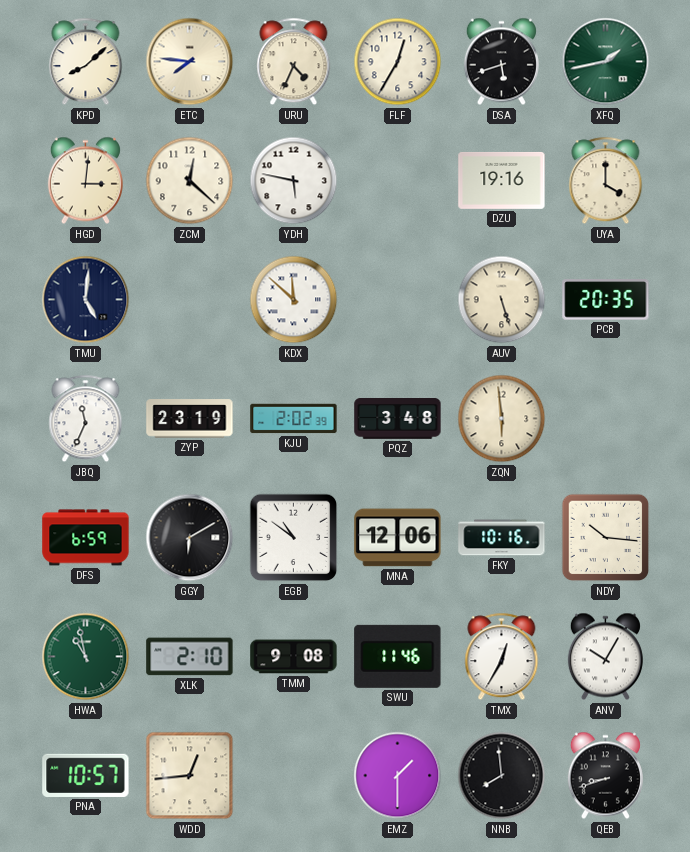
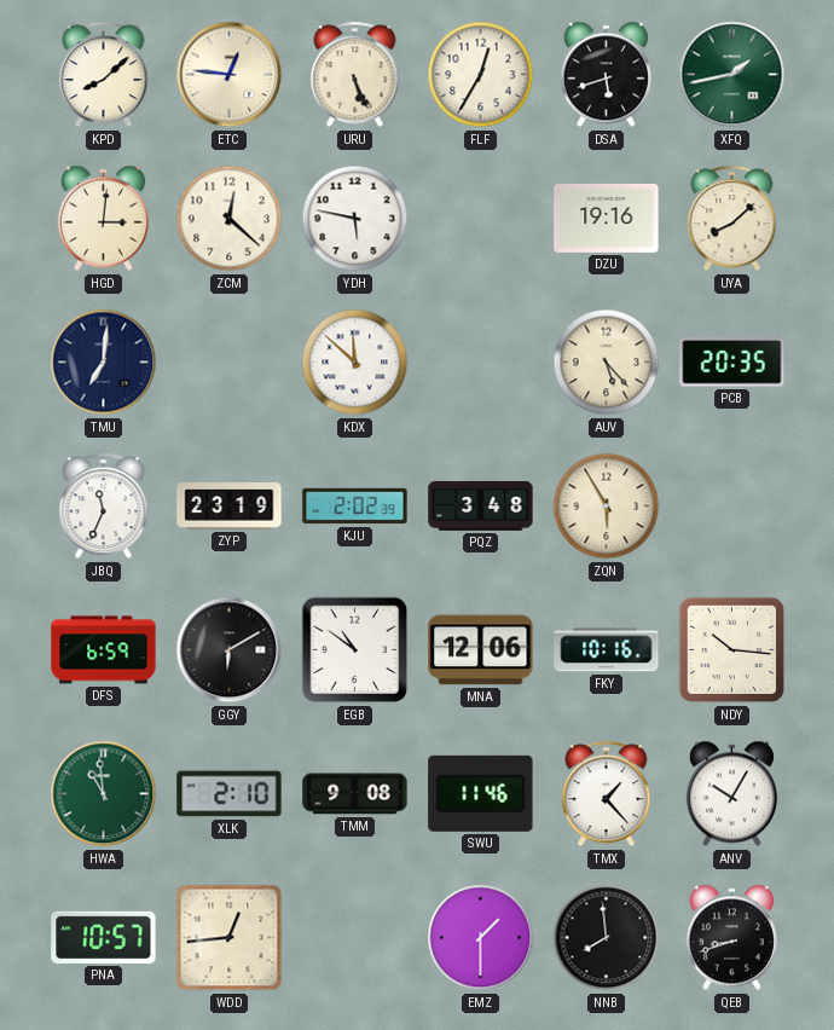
ETC: 7:46 -> 12:46 (230, 75)
URU: 4:34 -> 5:26 (355, 75)
UYA: 4:00 -> 8:08 (732, 219)
TMU: 5:01 -> 7:01 (104, 363)
AUV: 5:27 -> 5:23 (607, 363)
ZQN: 5:59 -> 5:55 (607, 507)
HWA: 10:58 -> 10:59 (104, 794)
TMX: 12:35 -> 1:23 (607, 794)
